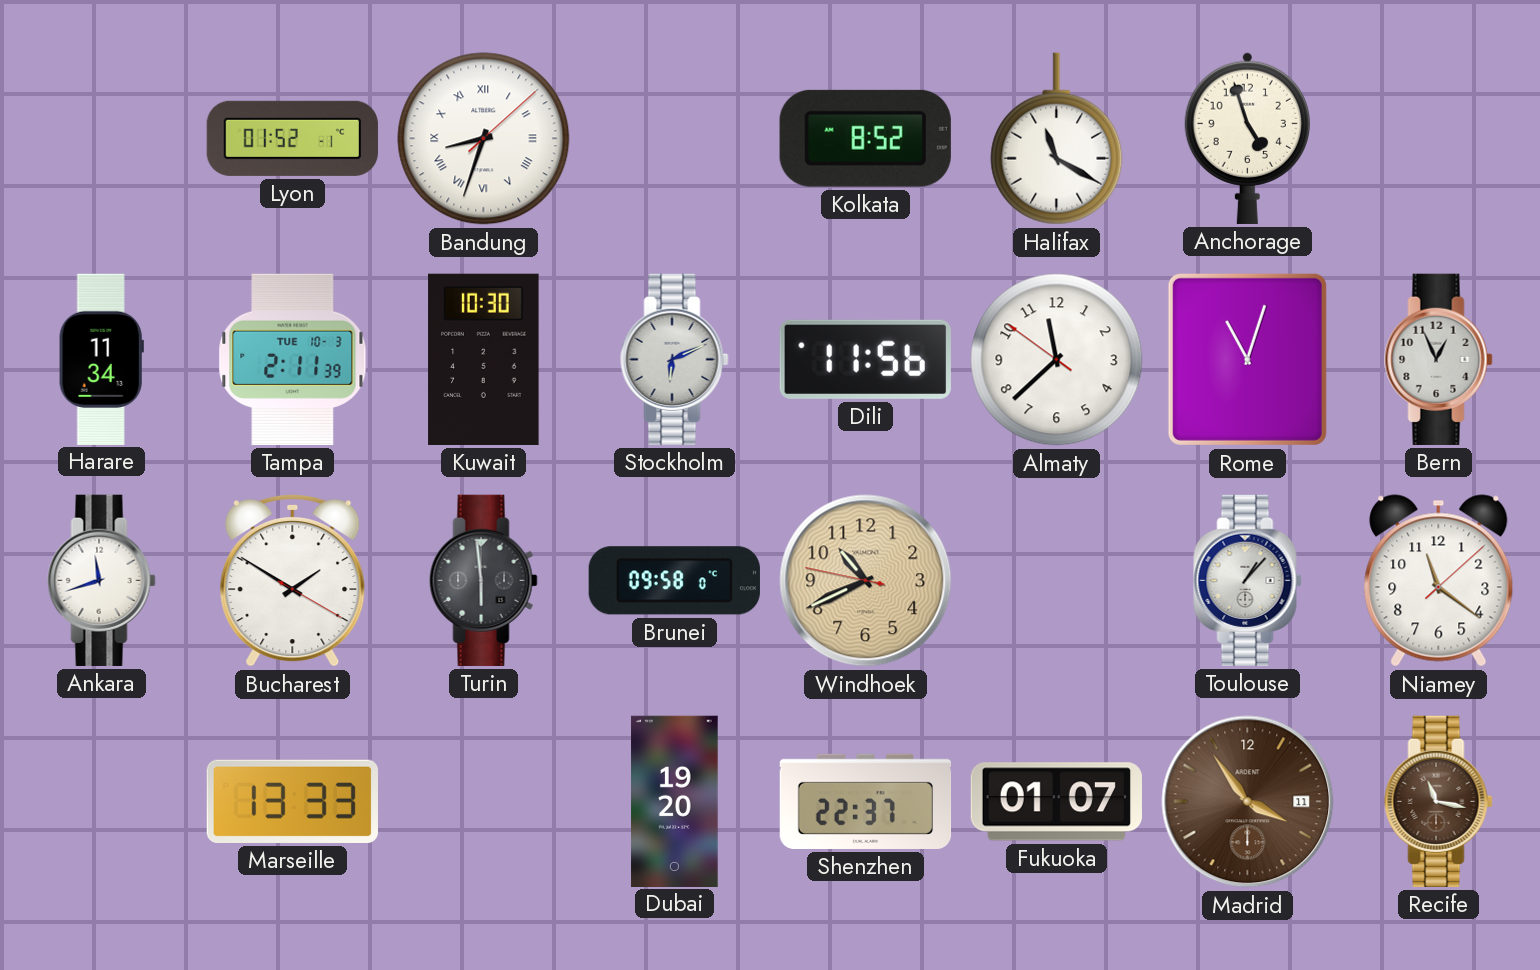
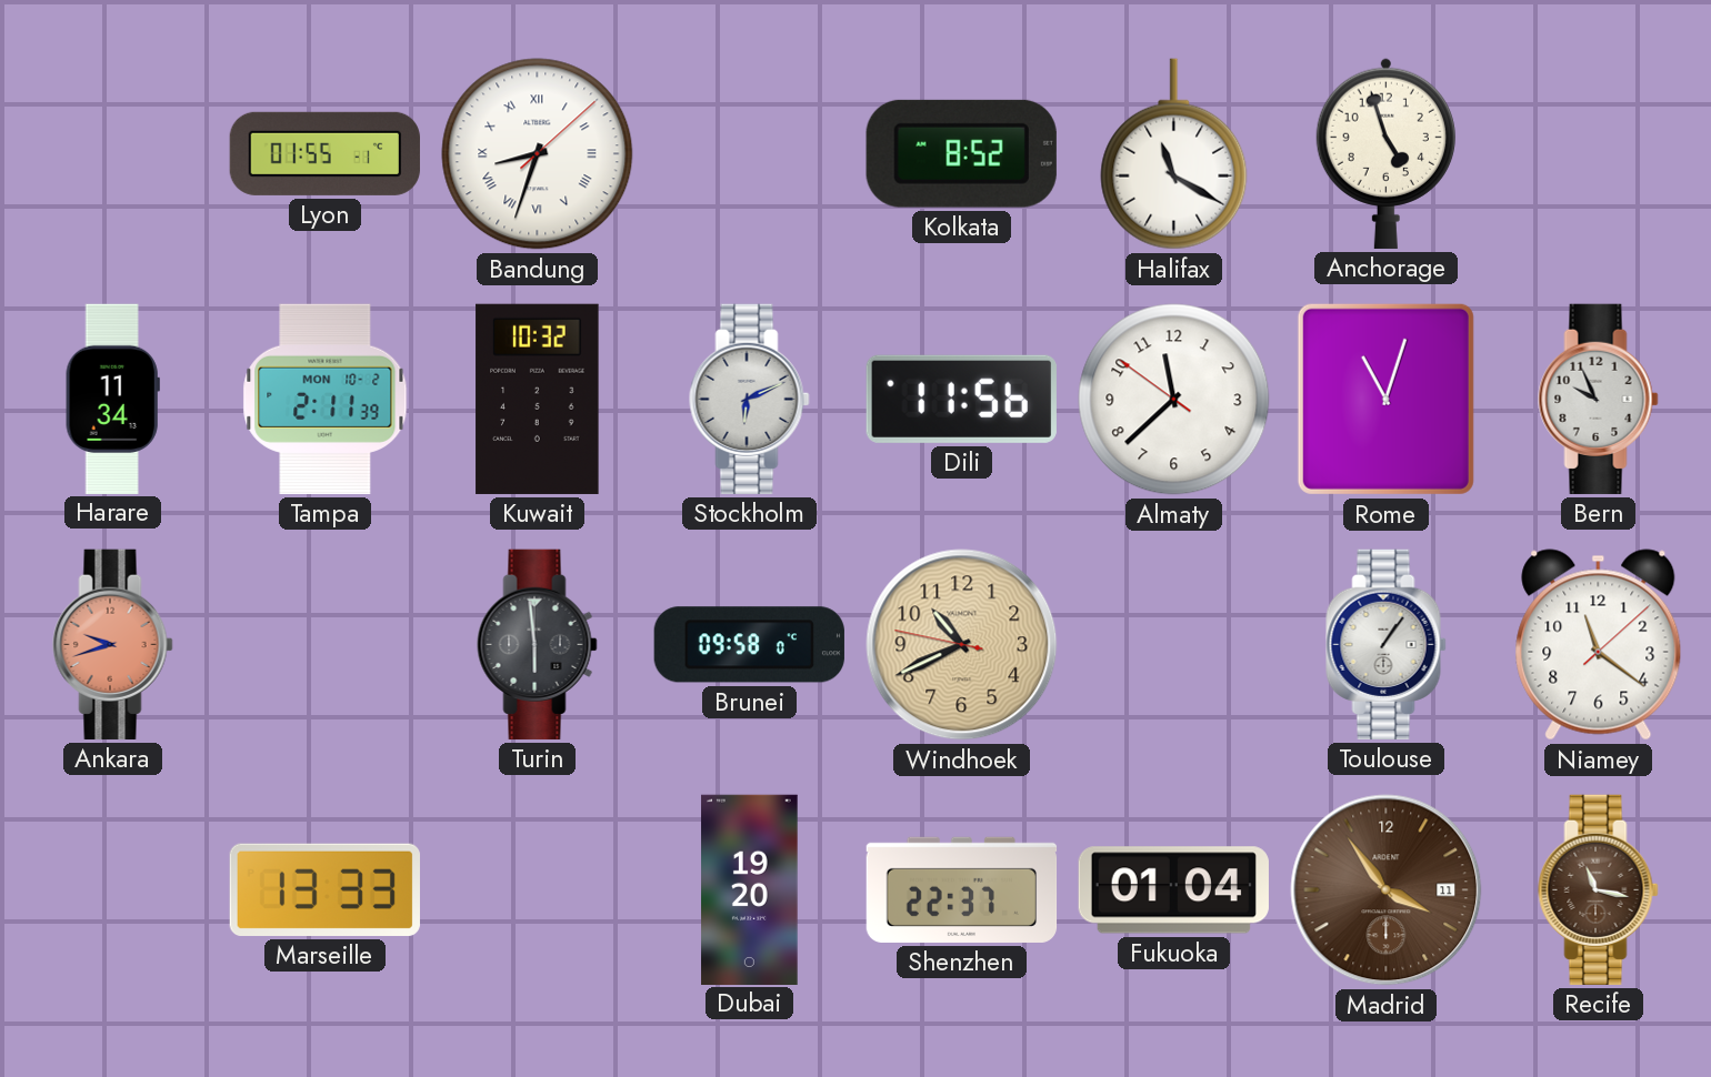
Lyon: 01:52 -> 01:55 (324, 153)
Tampa date: TUE 10-3 -> MON 10-2 (326, 399)
Kuwait: 10:30 -> 10:32 (538, 399)
Bern: 12:56 -> 9:56 (1599, 399)
Ankara: 11:42 -> 9:42 (113, 644)
Ankara dial: white -> salmon (113, 644)
Bucharest: 1:50 -> none (293, 580)
Toulouse: 1:07 -> 1:06 (1387, 644)
Fukuoka: 01:07 -> 01:04 (1173, 890)
